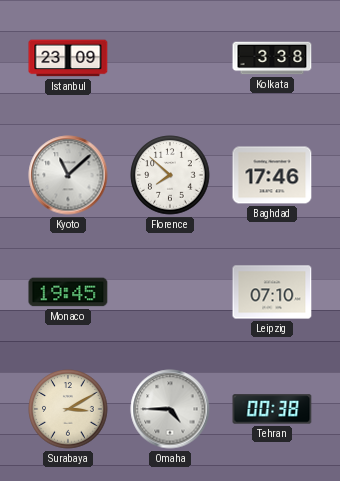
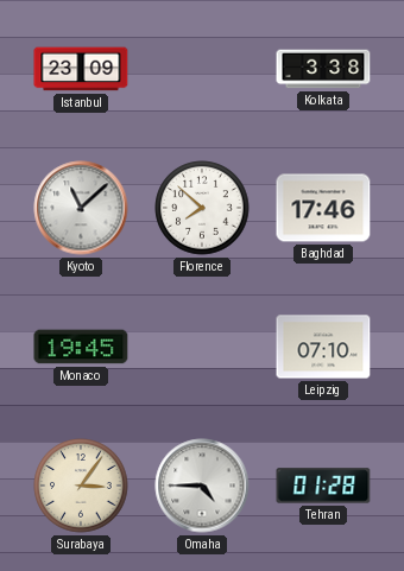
Surabaya: 3:10 -> 3:06 (81, 486)
Tehran: 00:38 -> 01:28 (323, 486)
